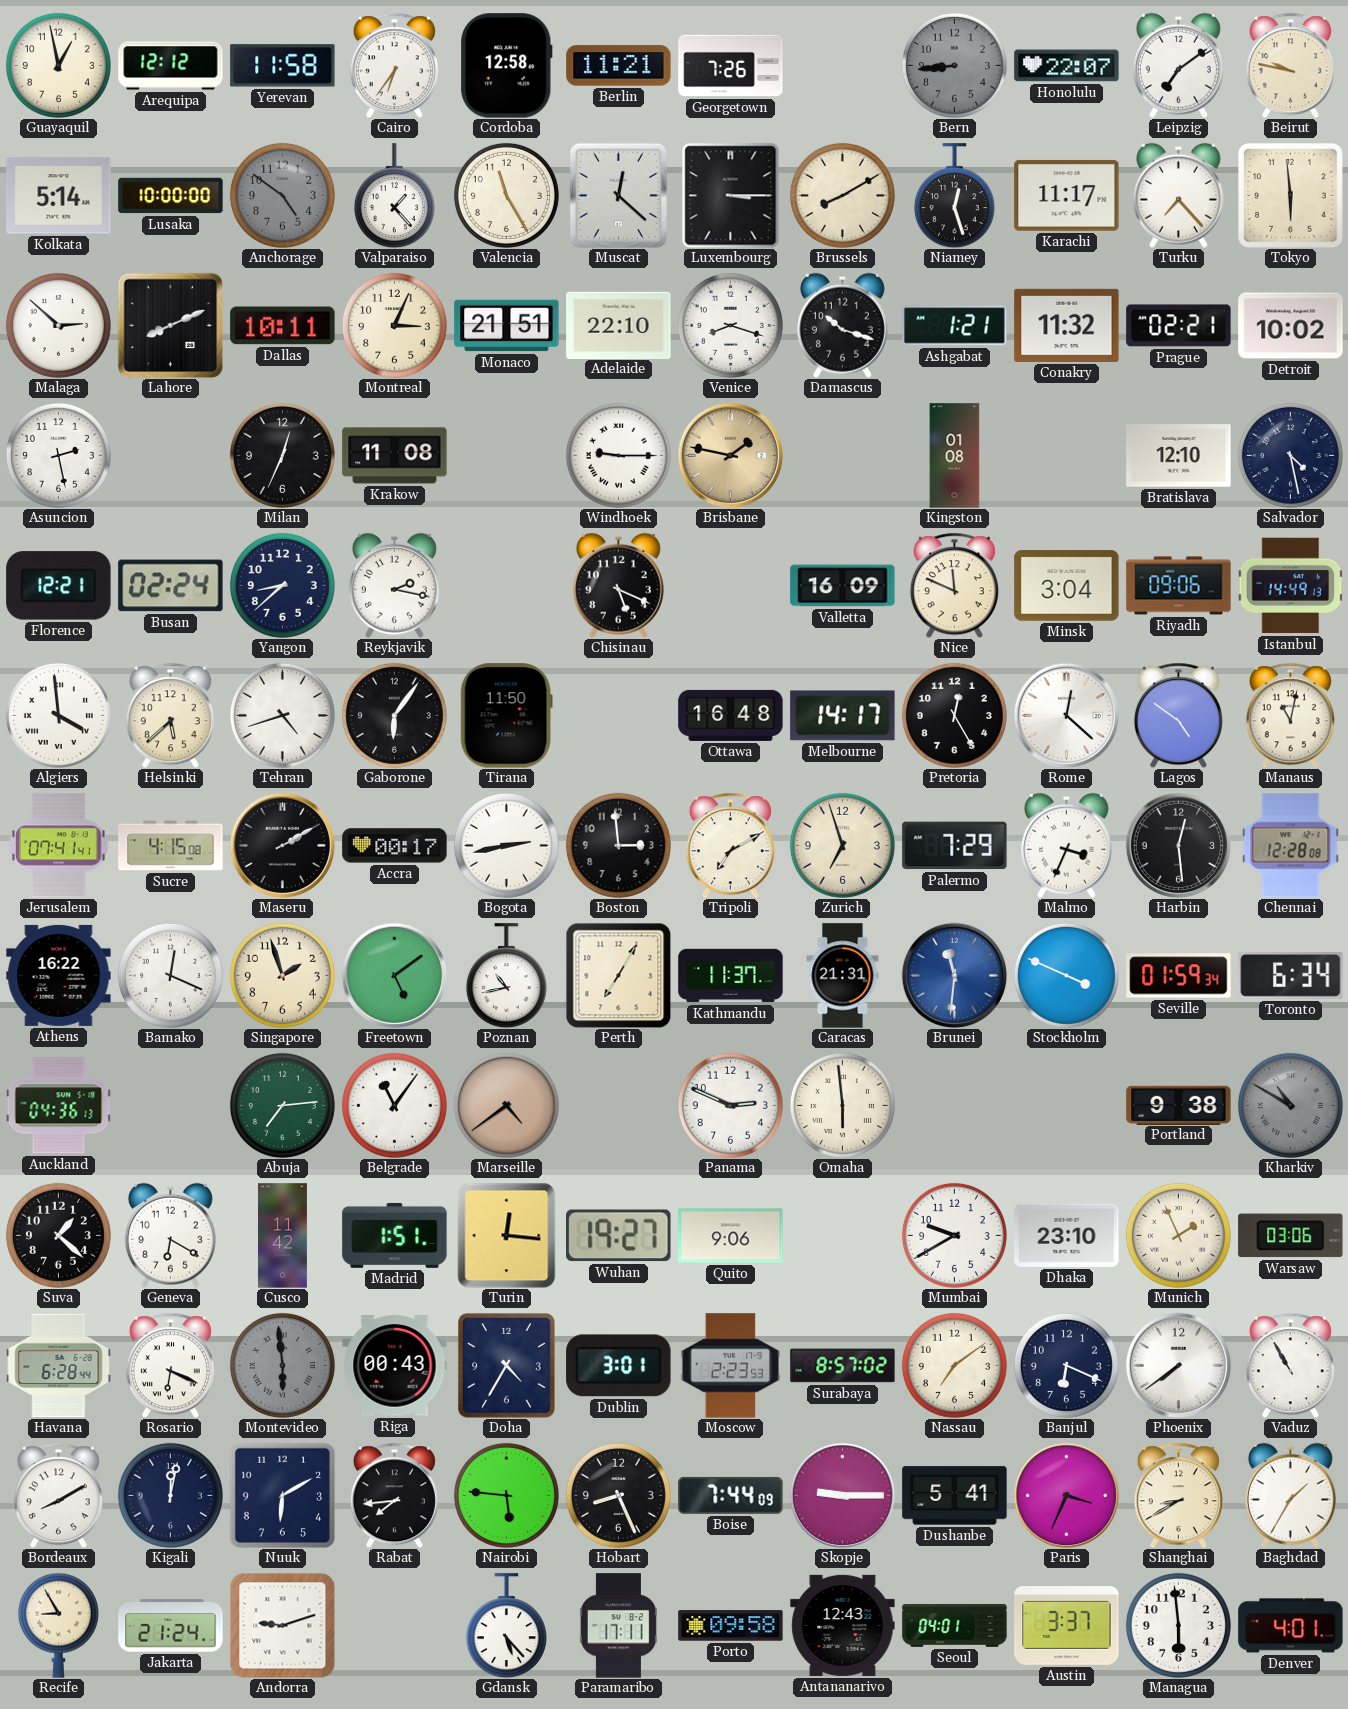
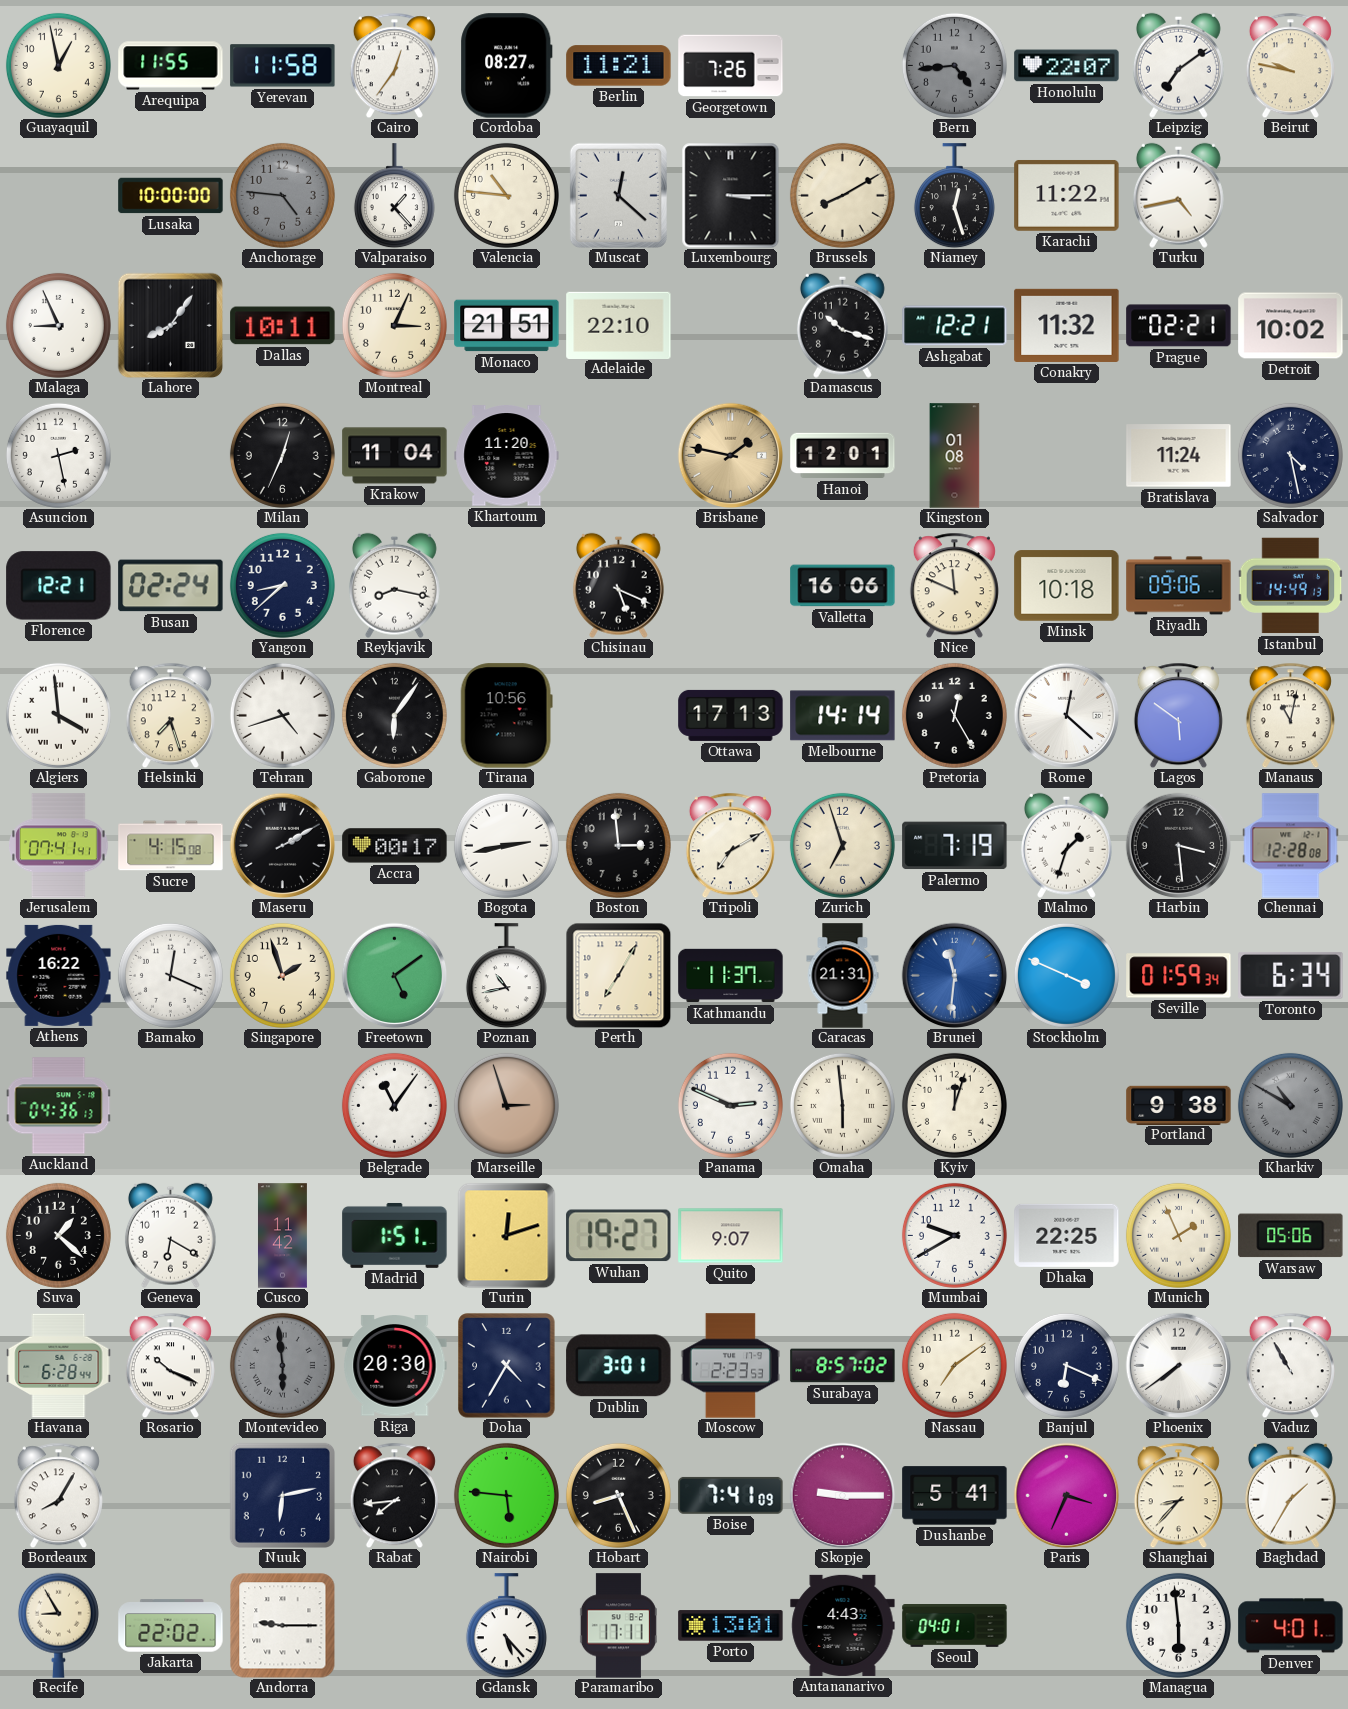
Arequipa: 12:12 -> 11:55 (171, 66)
Cairo: 6:36 -> 12:36 (394, 65)
Cordoba: 12:58 -> 08:27 (507, 66)
Bern: 8:44 -> 4:44 (954, 65)
Kolkata: 5:14 -> none (59, 196)
Anchorage: 4:51 -> 4:46 (282, 195)
Valencia: 11:25 -> 10:46 (506, 195)
Karachi: 11:17 -> 11:22 (1067, 196)
Turku: 7:23 -> 4:43 (1178, 195)
Tokyo: 5:59 -> none (1291, 196)
Malaga: 2:52 -> 8:56 (58, 325)
Lahore: 8:11 -> 8:06 (170, 325)
Venice: 8:18 -> none (730, 325)
Ashgabat: 1:21 -> 12:21 (955, 326)
Krakow: 11:08 -> 11:04 (395, 456)
Khartoum: none -> 11:20 (507, 456)
Windhoek: 9:15 -> none (618, 455)
Hanoi: none -> 12:01 (843, 456)
Bratislava: 12:10 -> 11:24 (1179, 456)
Reykjavik: 2:17 -> 8:17 (394, 585)
Valletta: 16:09 -> 16:06 (843, 586)
Minsk: 3:04 -> 10:18 (1067, 586)
Helsinki: 5:38 -> 7:27 (170, 715)
Tirana: 11:50 -> 10:56 (506, 716)
Ottawa: 16:48 -> 17:13 (731, 715)
Melbourne: 14:17 -> 14:14 (843, 716)
Lagos: 4:51 -> 5:51 (1178, 715)
Palermo: 7:29 -> 7:19 (955, 846)
Malmo: 3:34 -> 1:33 (1066, 845)
Harbin: 12:29 -> 3:29 (1178, 845)
Abuja: 7:14 -> none (282, 1105)
Marseille: 4:39 -> 2:57 (506, 1105)
Kyiv: none -> 12:03 (954, 1105)
Turin: 12:16 -> 12:12 (507, 1235)
Quito: 9:06 -> 9:07 (731, 1236)
Dhaka: 23:10 -> 22:25 (1067, 1235)
Warsaw: 03:06 -> 05:06 (1291, 1236)
Rosario: 6:19 -> 10:19 (170, 1365)
Riga: 00:43 -> 20:30 (395, 1366)
Bordeaux: 8:10 -> 8:05 (58, 1495)
Kigali: 12:02 -> none (170, 1495)
Nuuk: 6:10 -> 6:13 (282, 1495)
Boise: 7:44 -> 7:41 (731, 1495)
Shanghai: 8:40 -> 8:37 (1178, 1495)
Jakarta: 21:24 -> 22:02 (171, 1626)
Andorra: 9:12 -> 9:15 (282, 1625)
Porto: 09:58 -> 13:01 (731, 1626)
Antananarivo: 12:43 -> 4:43 (843, 1625)
Austin: 3:37 -> none (1067, 1626)
